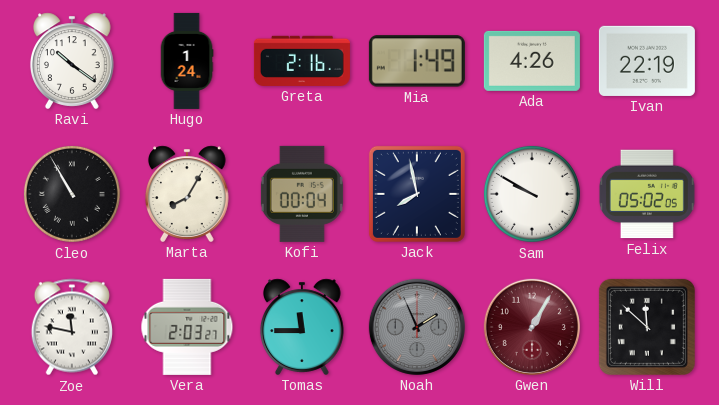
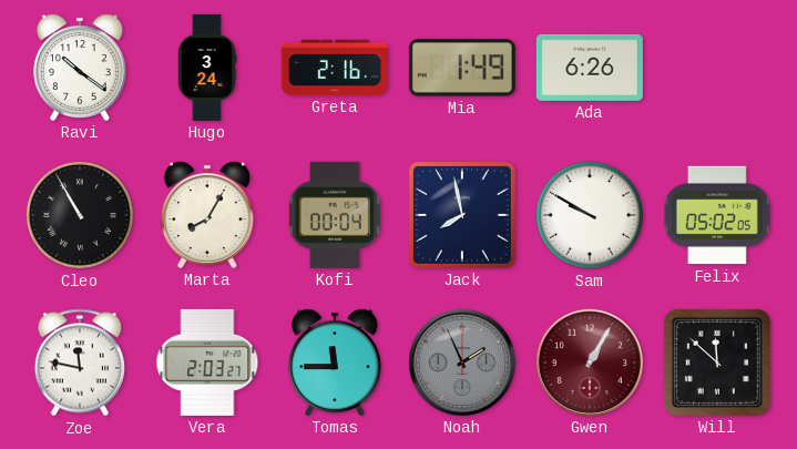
Hugo: 1:24 -> 3:24 (207, 68)
Ada: 4:26 -> 6:26 (590, 68)
Ivan: 22:19 -> none (647, 61)
